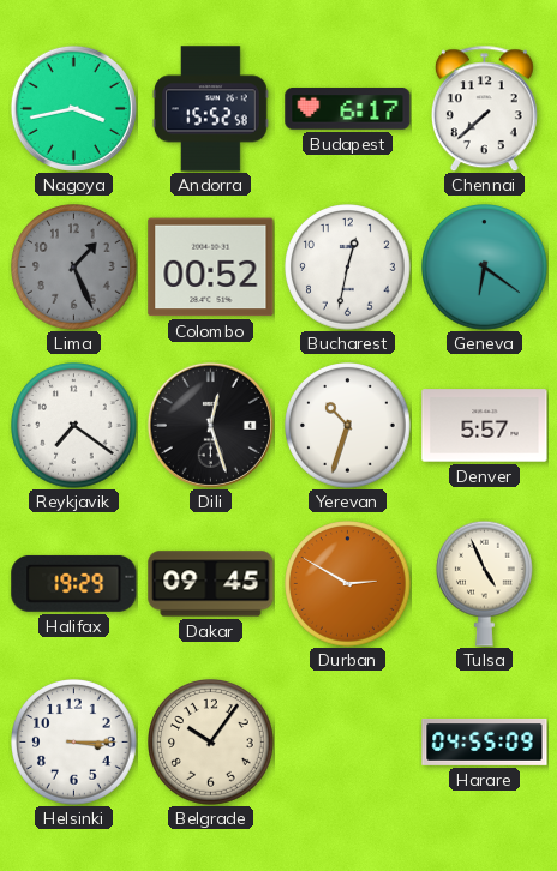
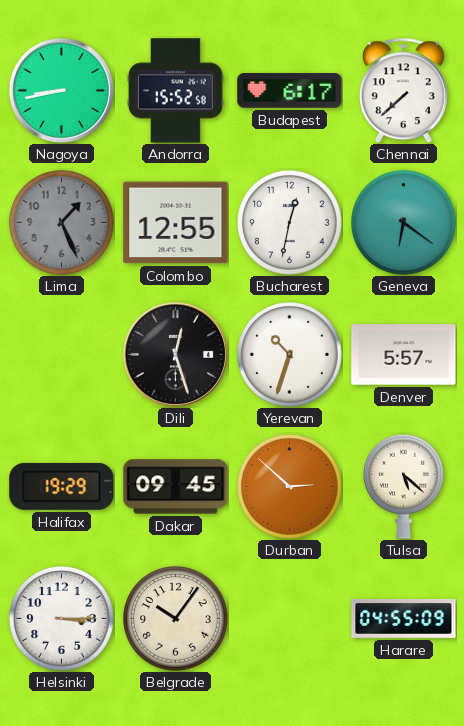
Nagoya: 3:43 -> 8:43 (61, 90)
Colombo: 00:52 -> 12:55 (176, 223)
Reykjavik: 7:21 -> none (74, 426)
Durban: 2:50 -> 2:52 (290, 487)
Tulsa: 4:56 -> 5:22 (403, 486)
